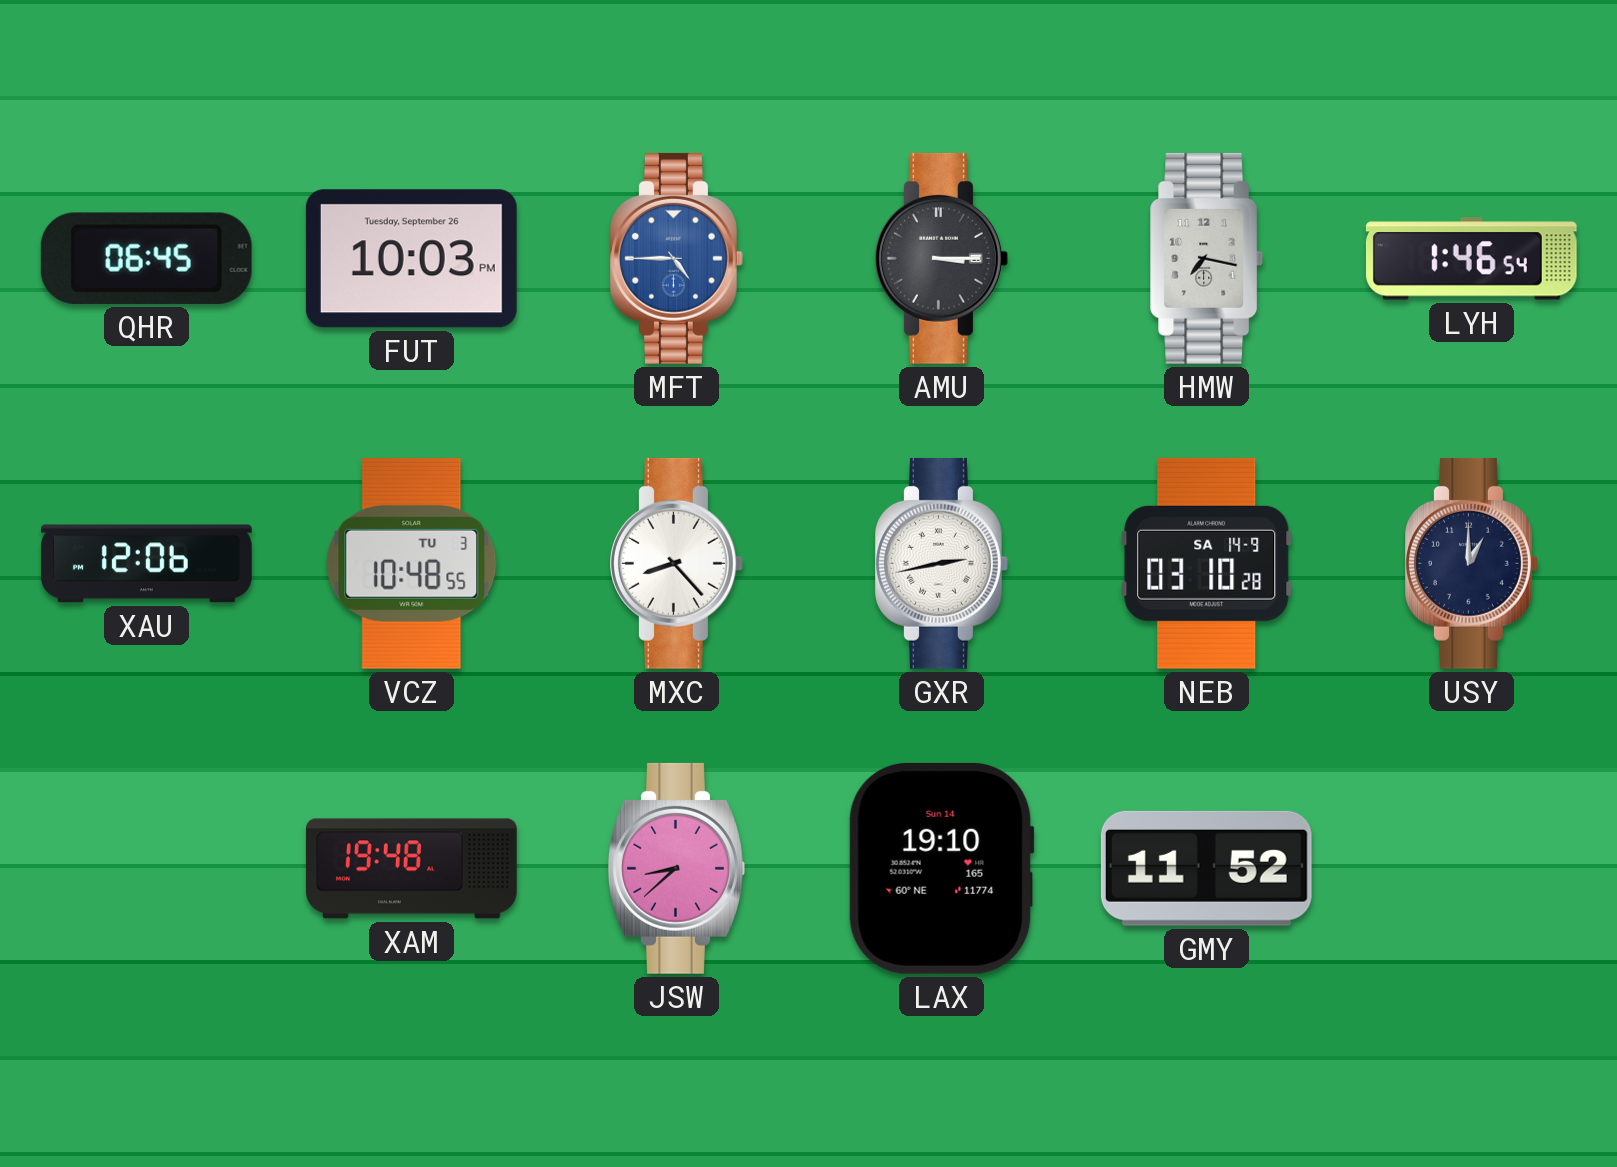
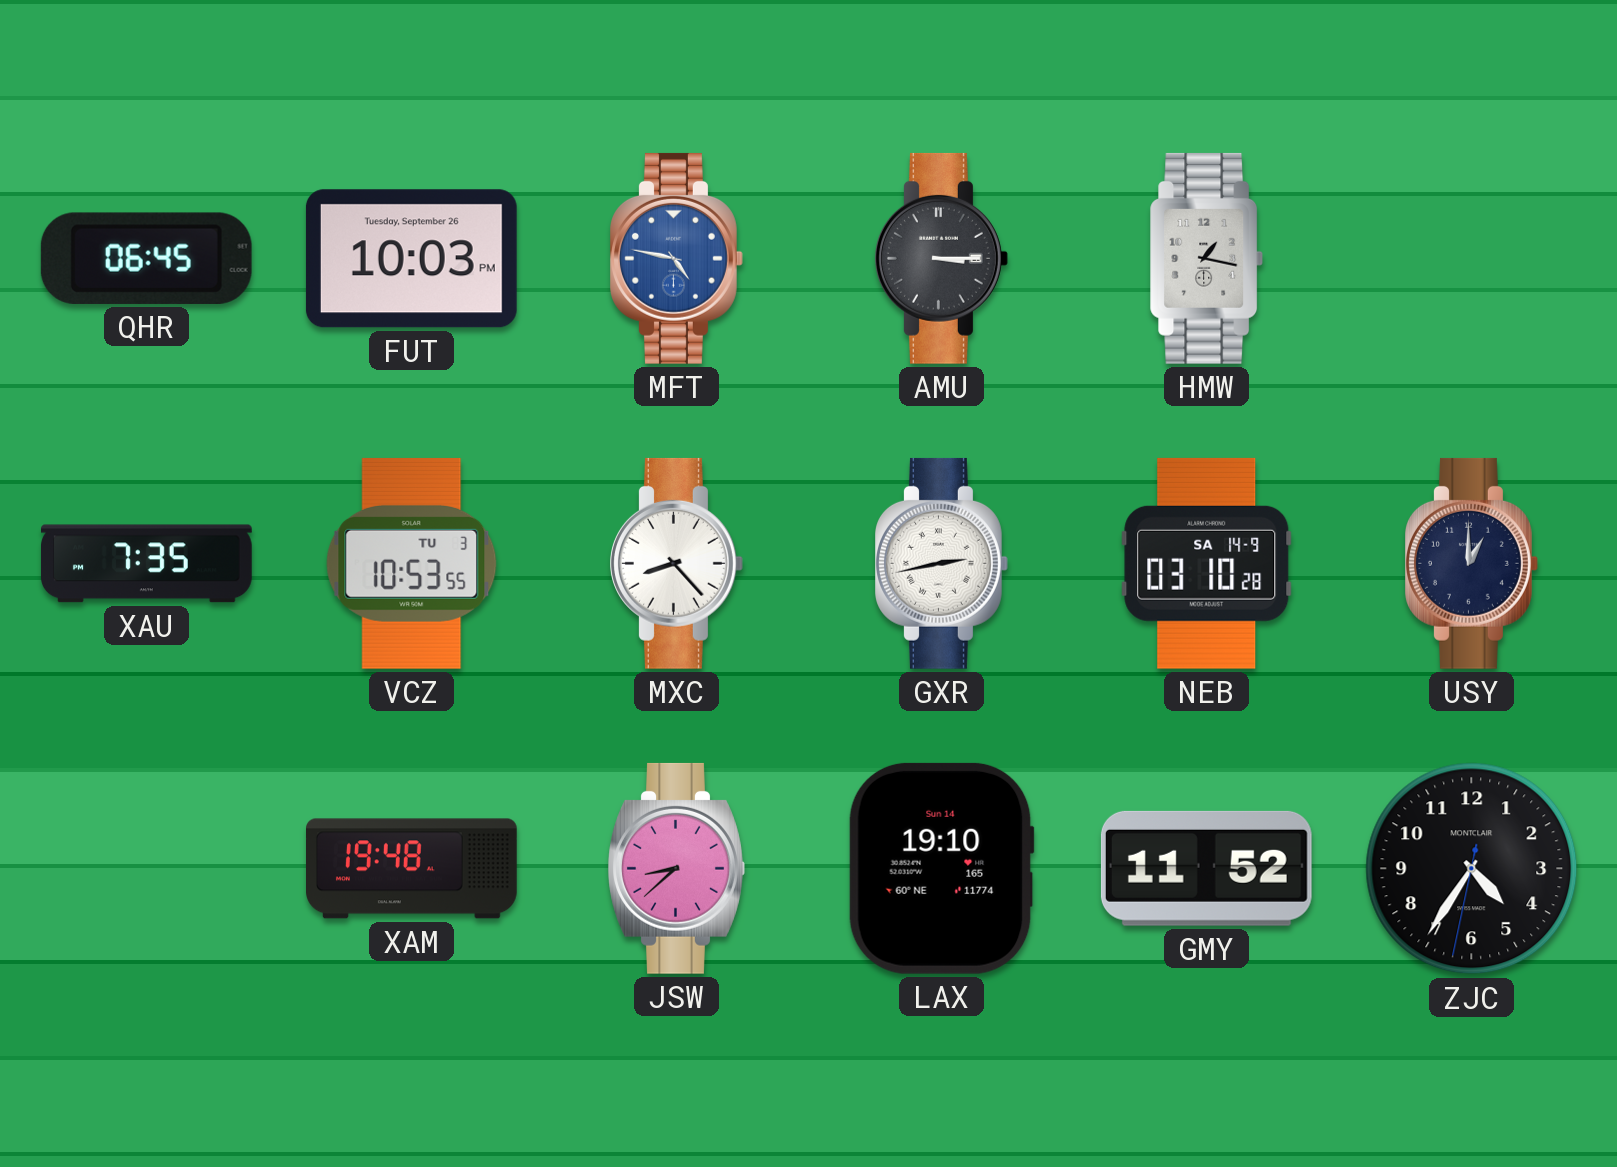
MFT: 4:45 -> 4:47 (677, 258)
HMW: 7:17 -> 1:17 (1207, 258)
LYH: 1:46 -> none (1471, 259)
XAU: 12:06 -> 7:35 (146, 564)
VCZ: 10:48 -> 10:53 (412, 563)
ZJC: none -> 4:35 (1472, 869)
